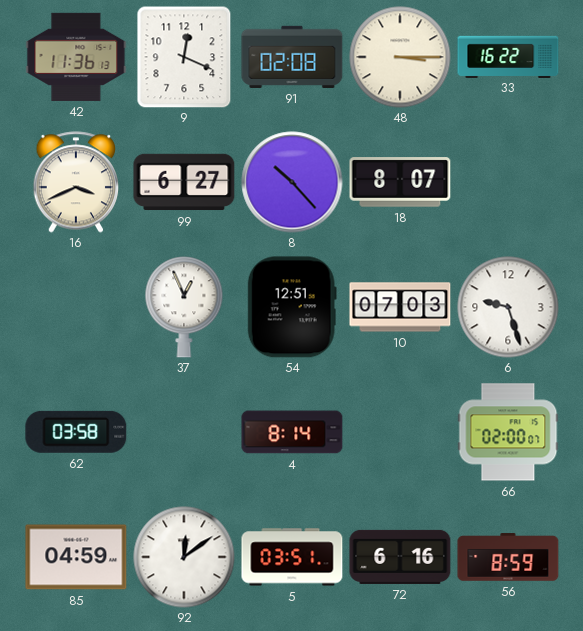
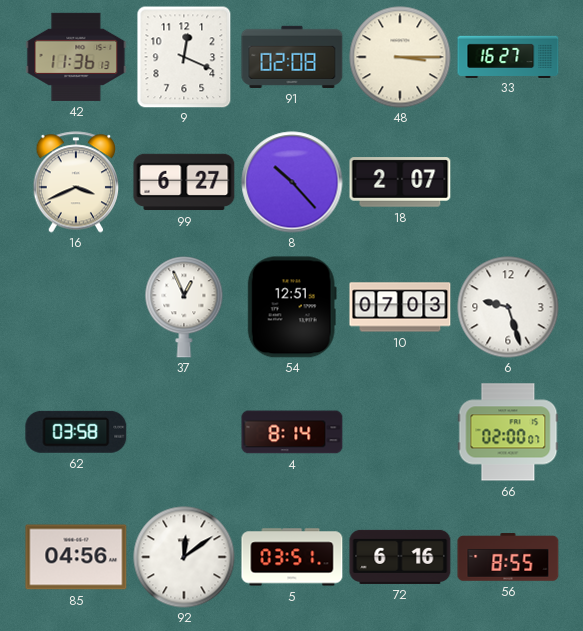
33: 16:22 -> 16:27 (508, 56)
18: 8:07 -> 2:07 (400, 182)
85: 04:59 -> 04:56 (76, 557)
56: 8:59 -> 8:55 (508, 557)
